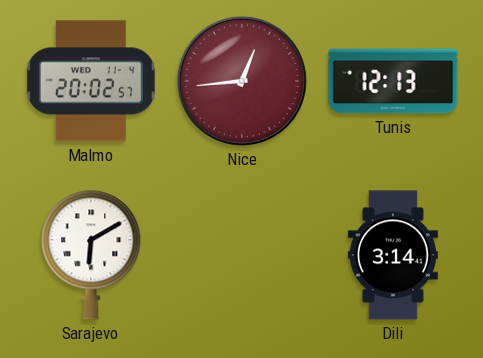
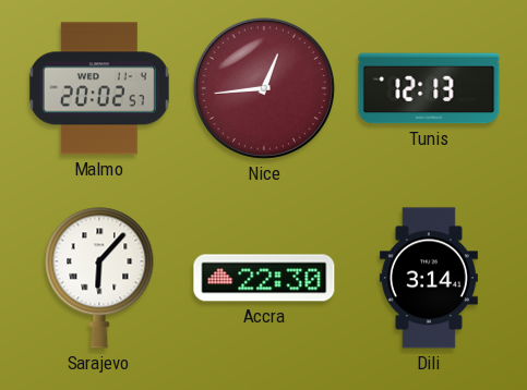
Sarajevo: 6:10 -> 6:07 (99, 278)
Accra: none -> 22:30 (264, 278)
